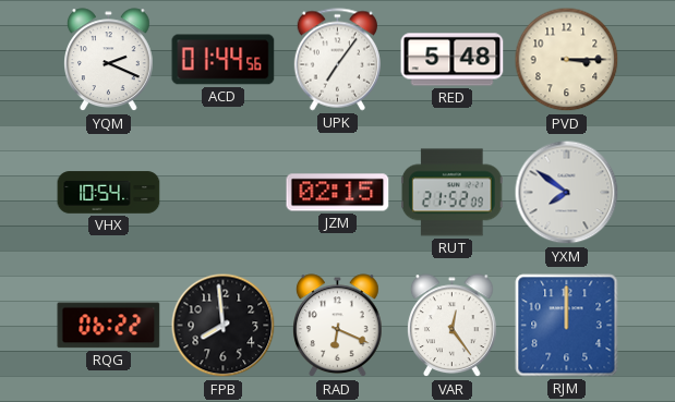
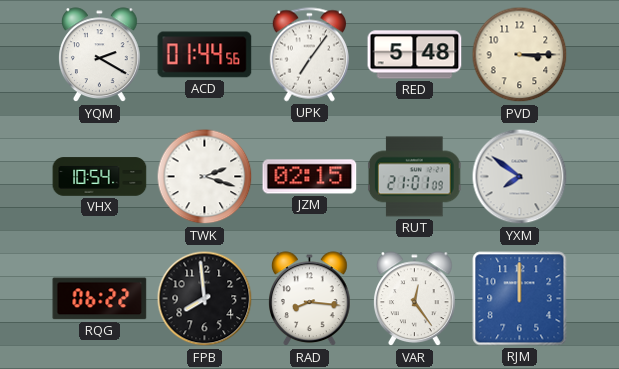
YQM: 2:19 -> 2:20 (100, 55)
TWK: none -> 2:18 (205, 177)
RUT: 21:52 -> 21:01 (414, 177)
RAD: 6:19 -> 8:16 (310, 299)
